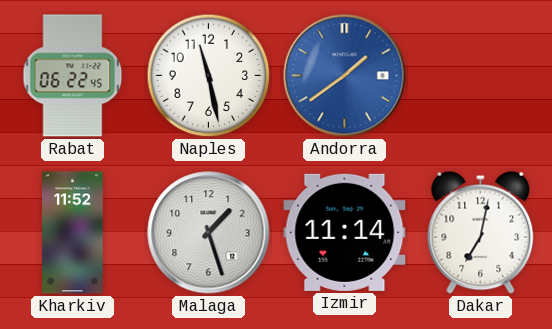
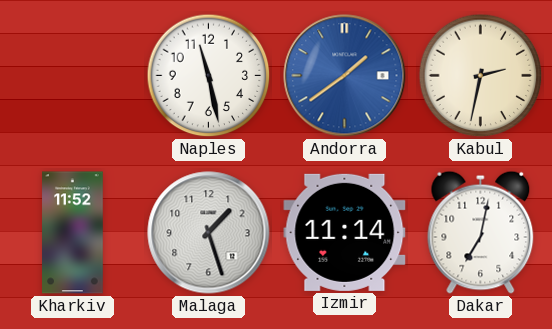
Rabat: 06:22 -> none (73, 76)
Kabul: none -> 2:32 (481, 76)
